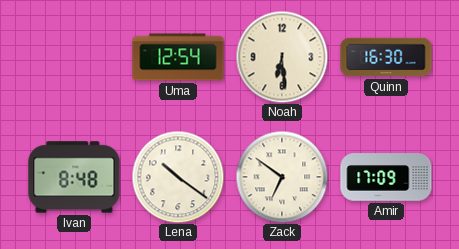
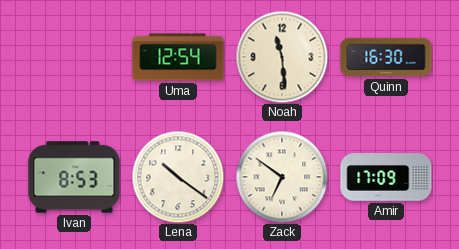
Noah: 6:29 -> 11:29 (282, 57)
Ivan: 8:48 -> 8:53 (74, 177)
